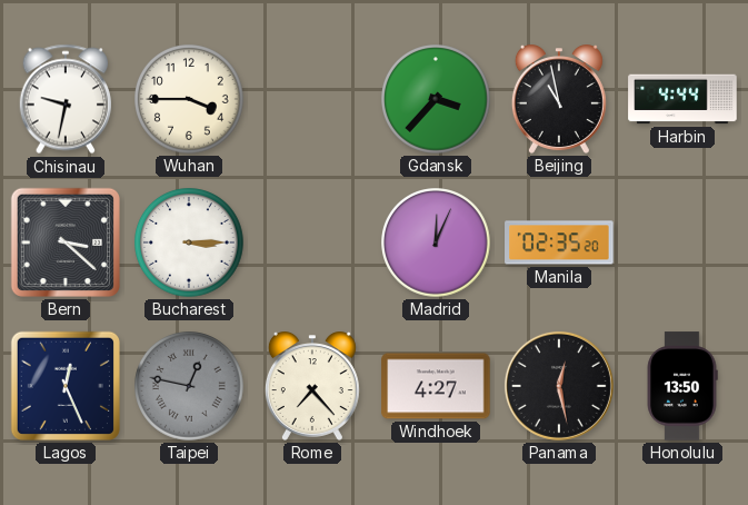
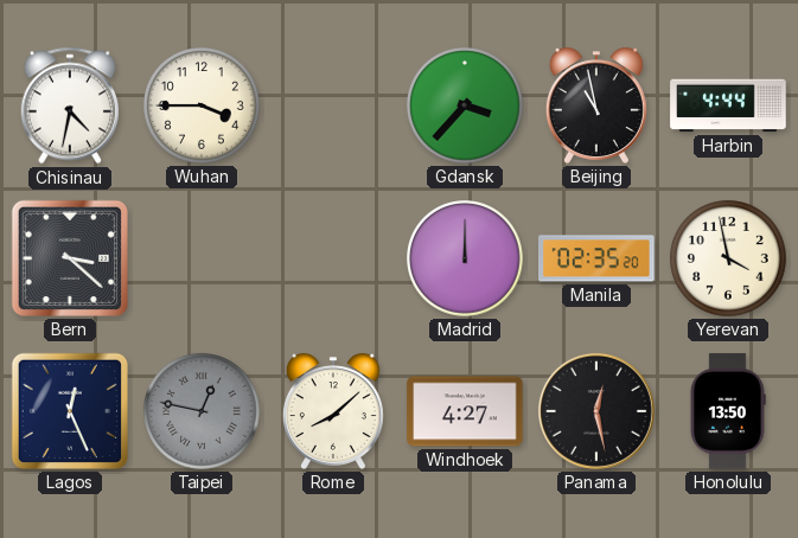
Chisinau: 9:32 -> 4:32 (69, 105)
Bucharest: 3:15 -> none (189, 242)
Madrid: 12:04 -> 12:00 (465, 258)
Yerevan: none -> 3:58 (728, 258)
Rome: 7:23 -> 8:08 (333, 411)
